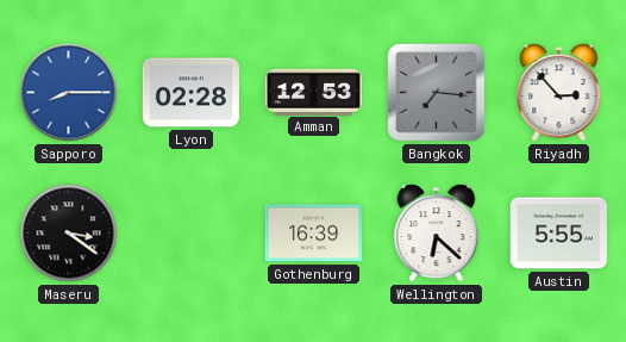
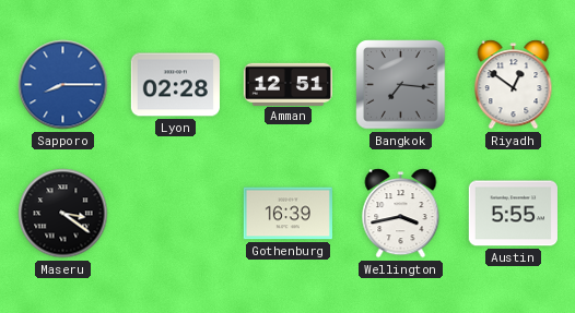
Amman: 12:53 -> 12:51 (287, 84)
Riyadh: 2:53 -> 12:51 (514, 85)
Wellington: 6:22 -> 3:43 (401, 214)
